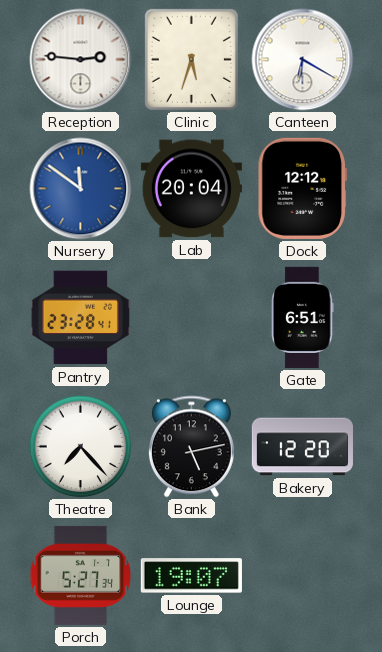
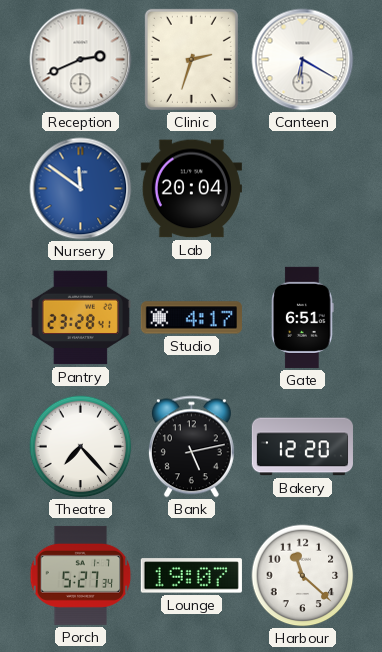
Reception: 2:46 -> 2:41 (81, 60)
Clinic: 5:33 -> 2:33 (191, 59)
Dock: 12:12 -> none (302, 188)
Studio: none -> 4:17 (191, 318)
Harbour: none -> 11:22 (303, 576)
